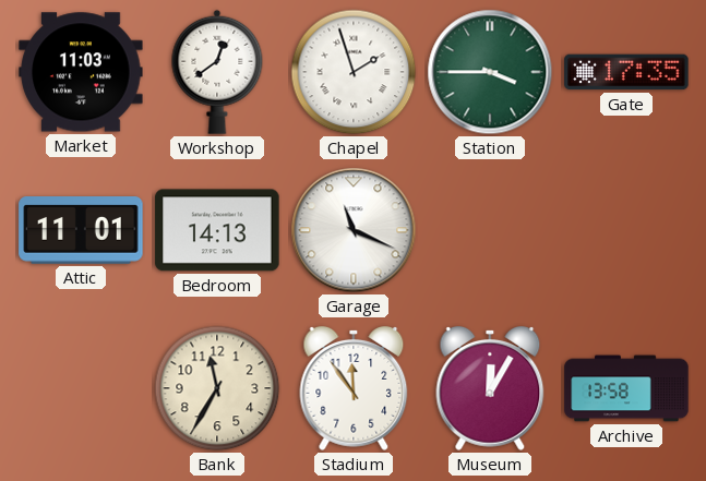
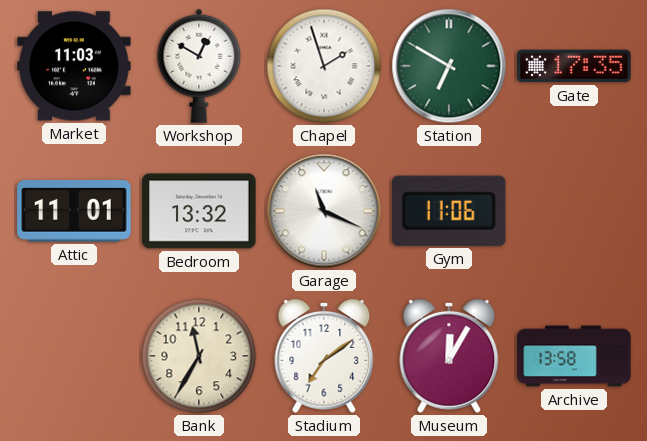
Workshop: 12:39 -> 12:50 (199, 66)
Station: 3:45 -> 6:50 (449, 66)
Bedroom: 14:13 -> 13:32 (199, 211)
Gym: none -> 11:06 (450, 211)
Stadium: 11:54 -> 7:09 (324, 356)
